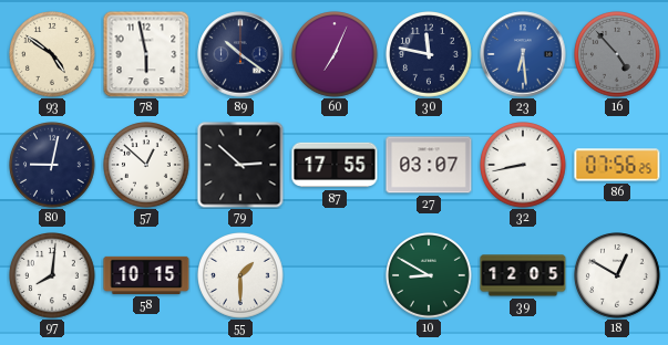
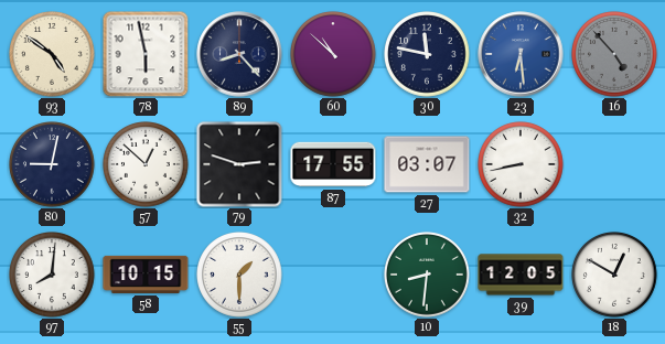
89: 10:21 -> 8:23 (239, 54)
60: 7:04 -> 10:52 (334, 55)
79: 2:52 -> 2:48 (239, 164)
86: 07:56 -> none (617, 165)
10: 8:50 -> 8:31 (428, 276)
